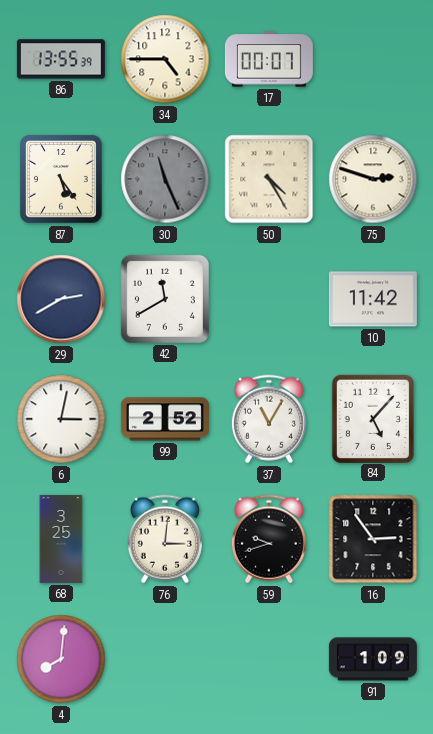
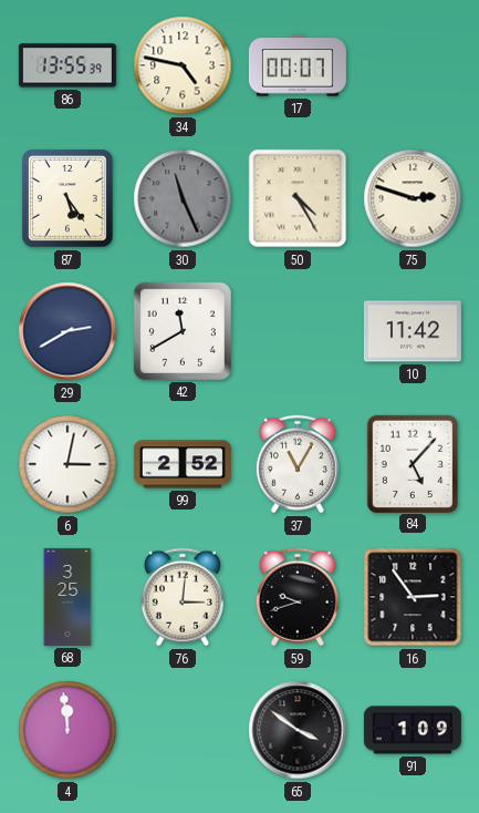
34: 4:45 -> 4:47 (183, 65)
4: 8:01 -> 11:59 (67, 730)
65: none -> 3:51 (298, 730)
